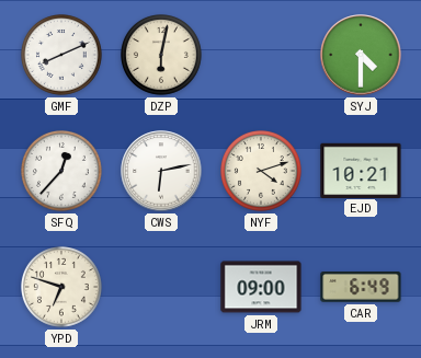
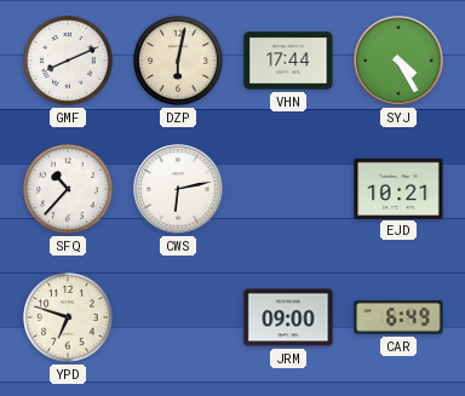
VHN: none -> 17:44 (288, 61)
SYJ: 4:30 -> 4:25 (398, 61)
SFQ: 12:37 -> 10:37 (69, 190)
NYF: 4:12 -> none (262, 172)
